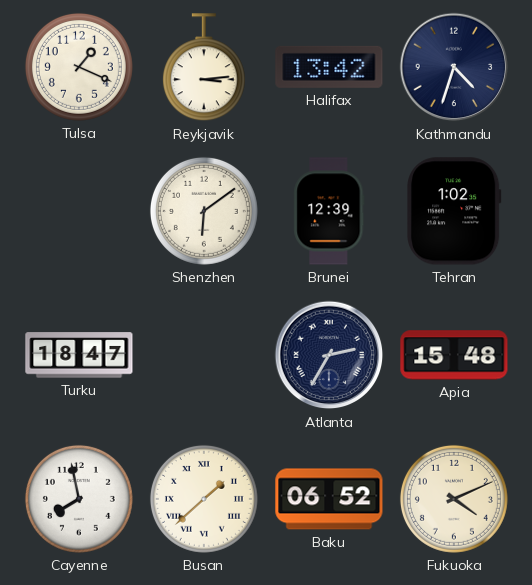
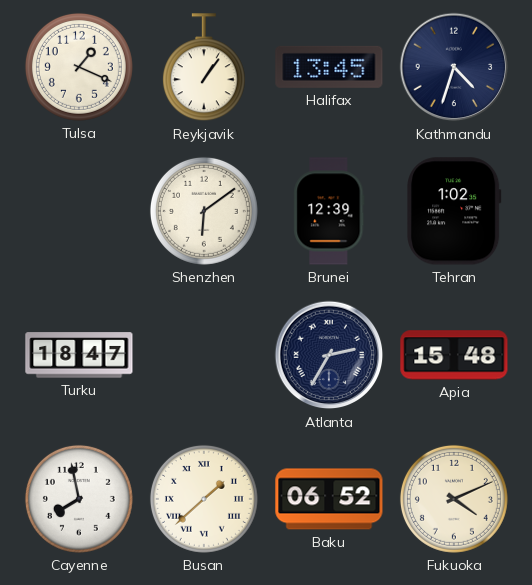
Reykjavik: 3:14 -> 1:06 (204, 68)
Halifax: 13:42 -> 13:45 (329, 67)
